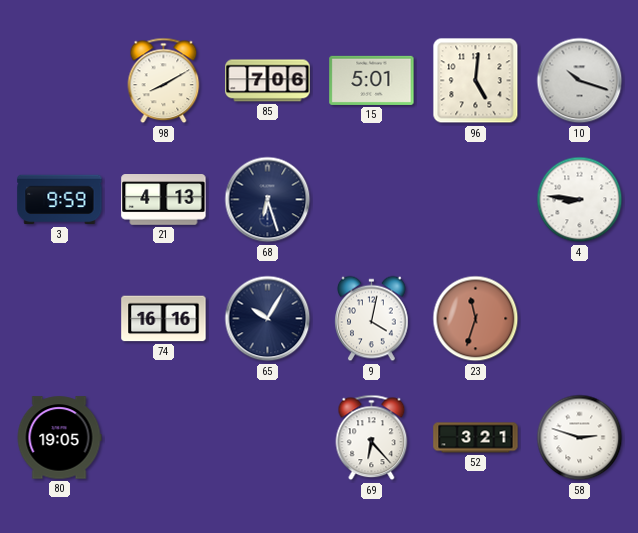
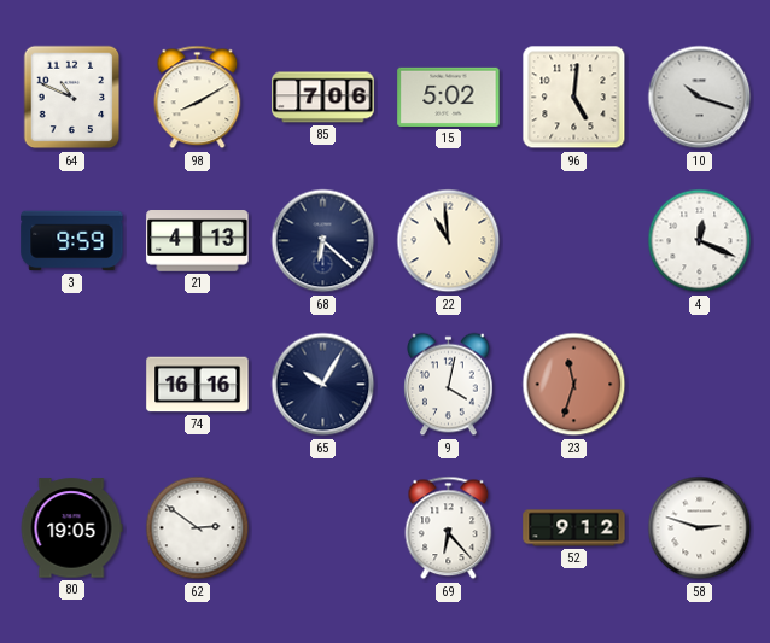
64: none -> 10:49 (72, 98)
15: 5:01 -> 5:02 (449, 97)
68: 6:27 -> 6:22 (323, 241)
22: none -> 10:59 (449, 241)
4: 8:46 -> 12:19 (700, 241)
62: none -> 2:51 (198, 528)
52: 3:21 -> 9:12 (574, 528)
